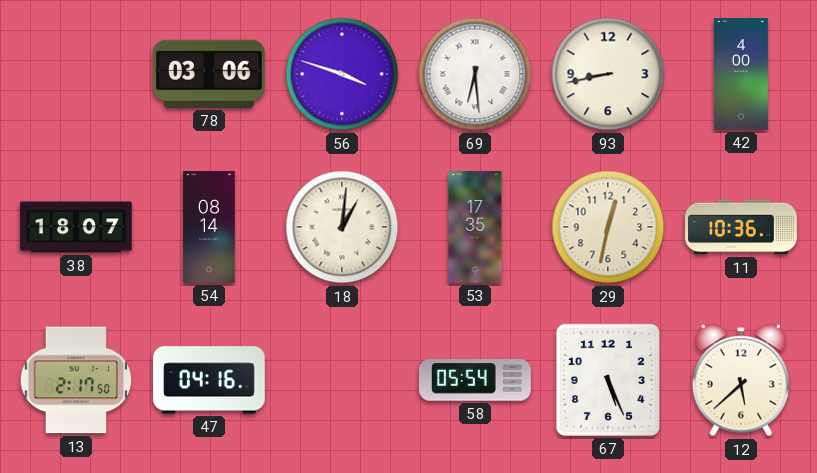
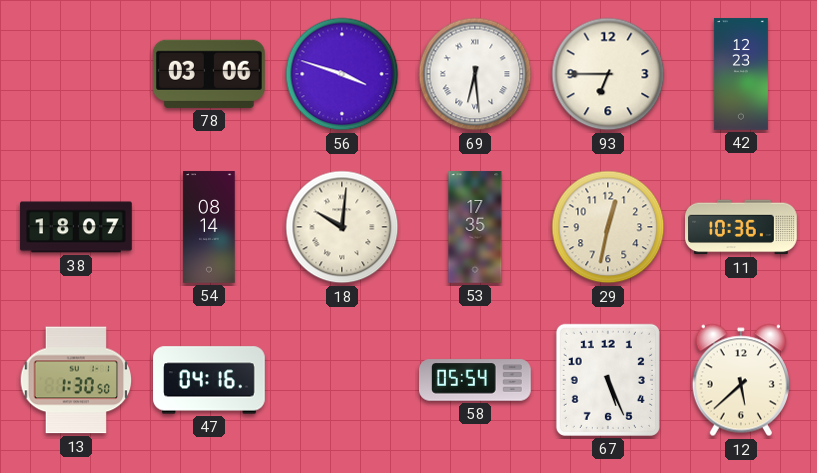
93: 8:43 -> 6:45 (608, 74)
42: 4:00 -> 12:23 (741, 74)
18: 1:01 -> 10:01 (342, 227)
13: 2:17 -> 1:30 (76, 380)
